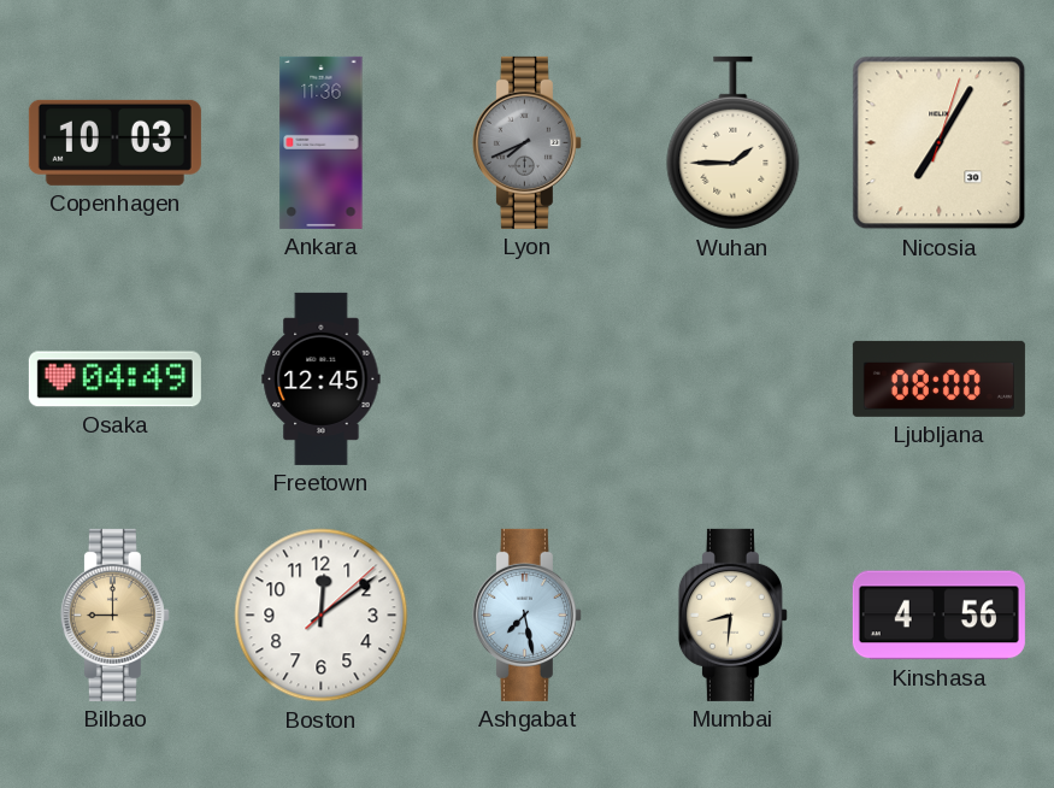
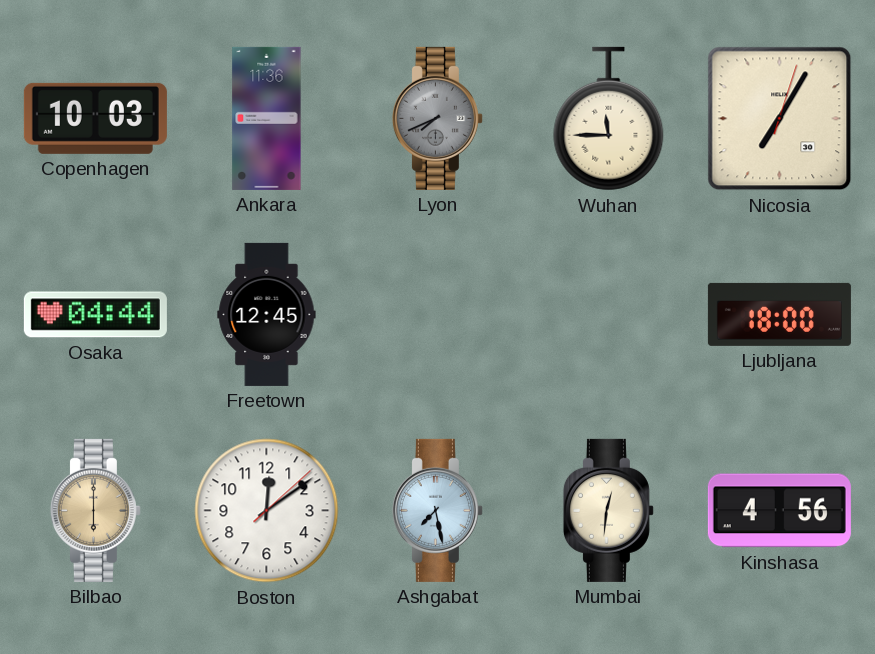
Wuhan: 1:45 -> 11:45 (609, 119)
Osaka: 04:49 -> 04:44 (95, 315)
Ljubljana: 08:00 -> 18:00 (779, 314)
Bilbao: 9:00 -> 6:00 (95, 510)
Mumbai: 8:31 -> 12:31 (608, 510)
